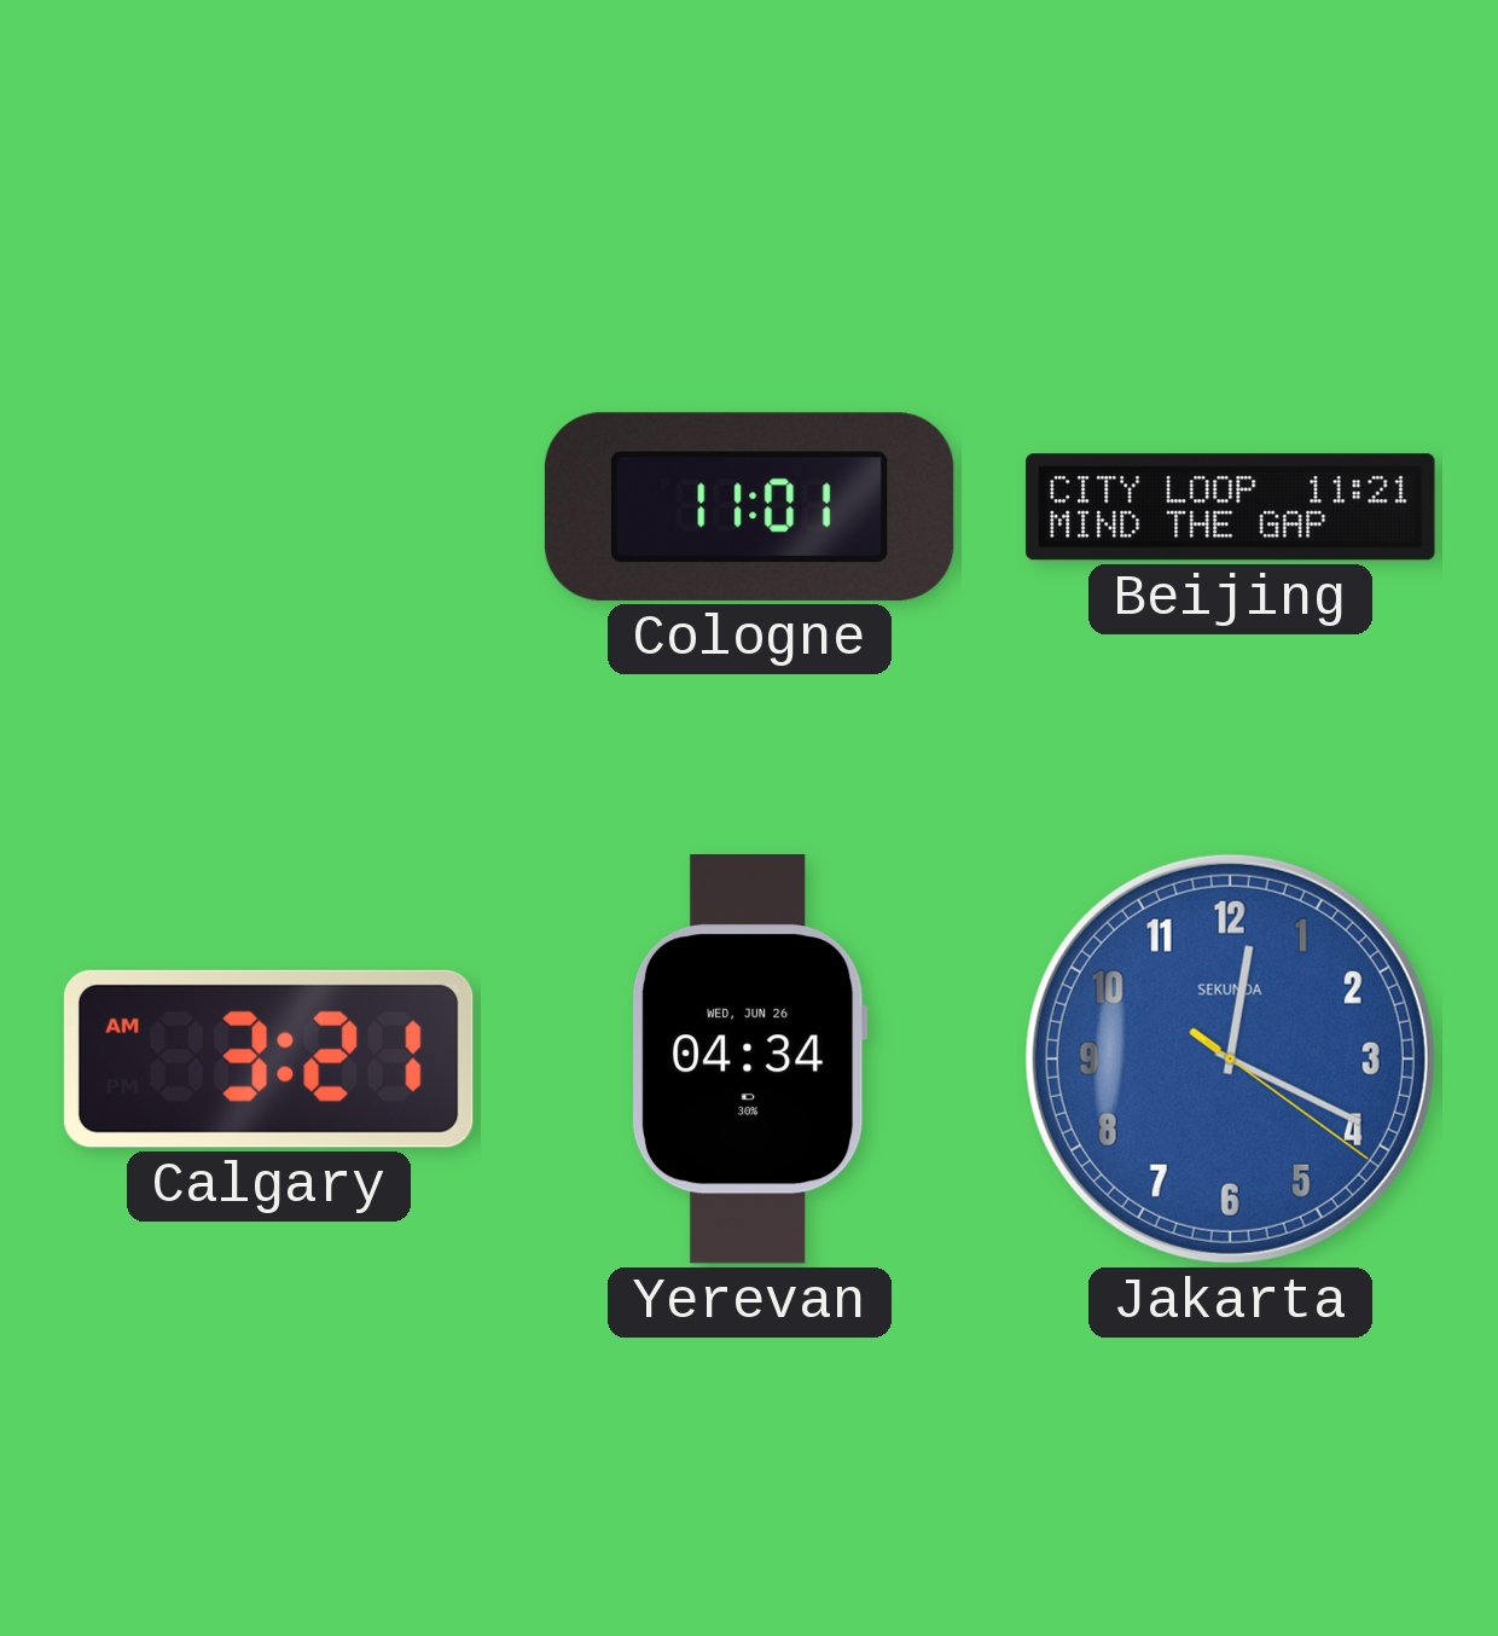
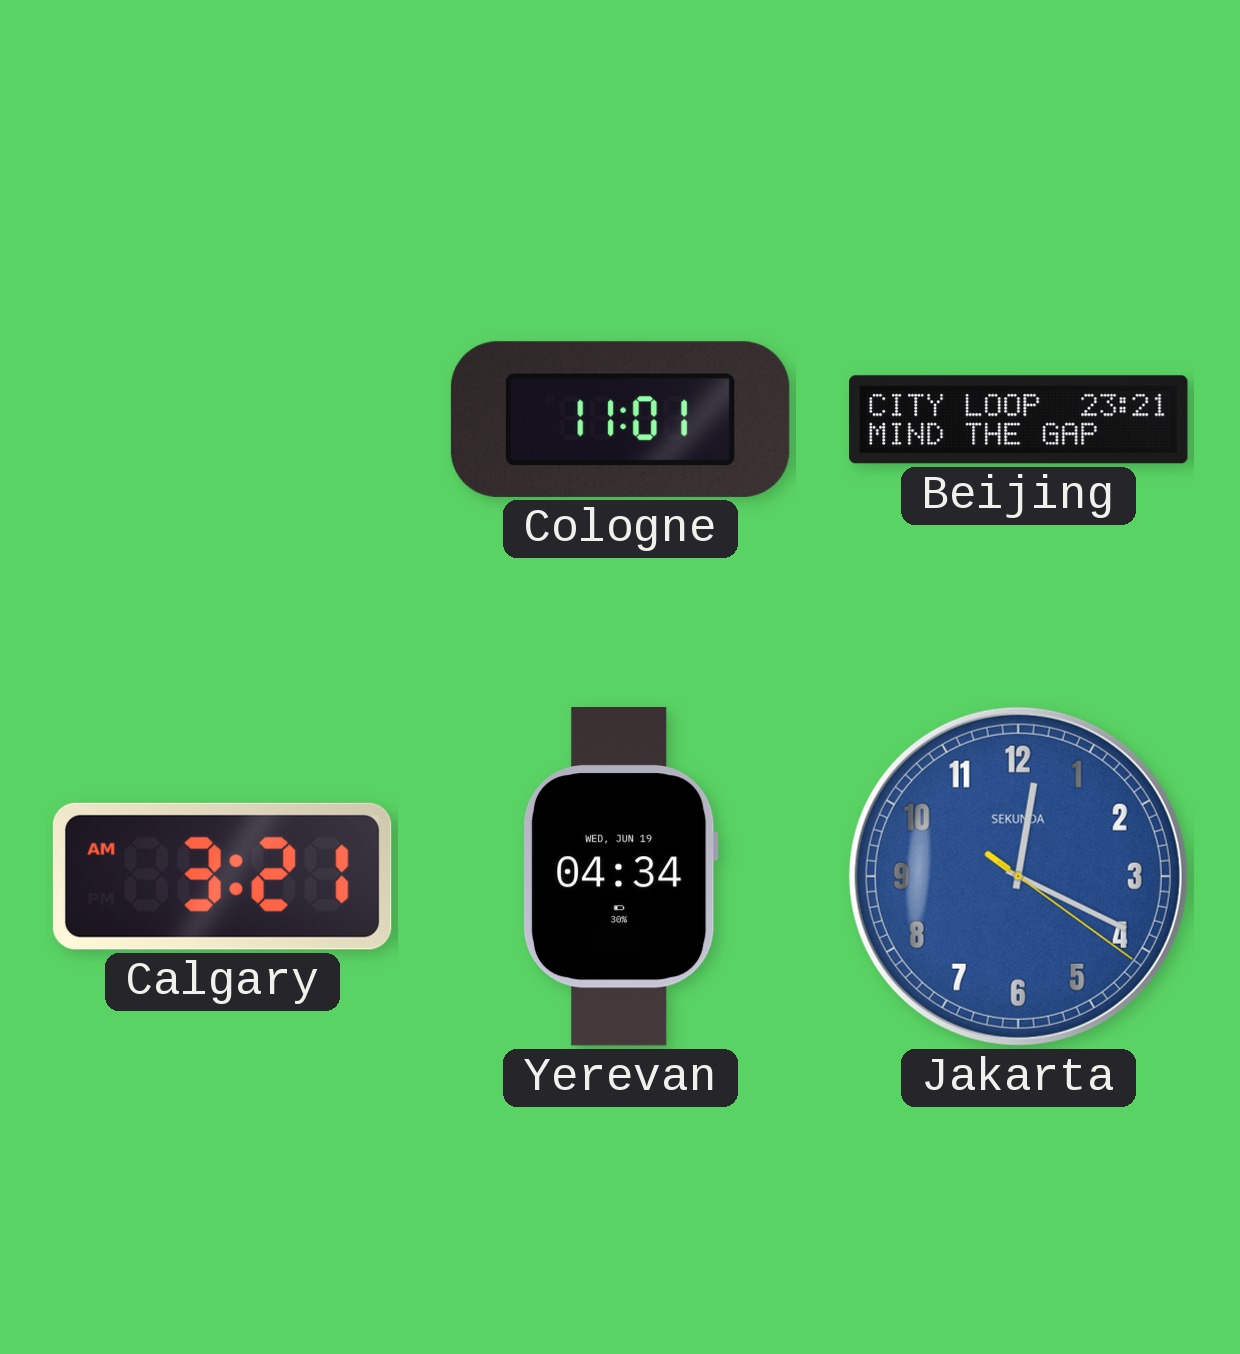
Beijing: 11:21 -> 23:21 (1019, 420)
Yerevan date: WED, JUN 26 -> WED, JUN 19 (620, 877)
